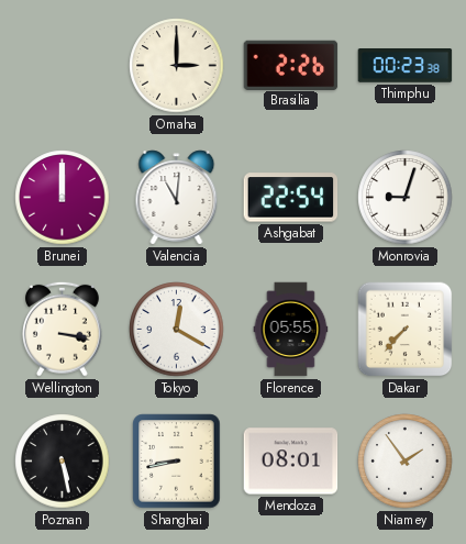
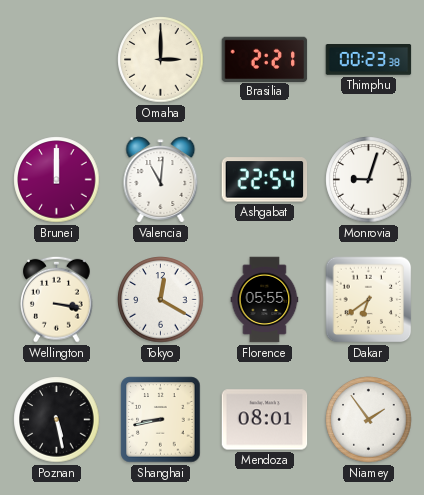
Brasilia: 2:26 -> 2:21 (265, 59)
Dakar: 7:37 -> 6:39 (369, 300)
